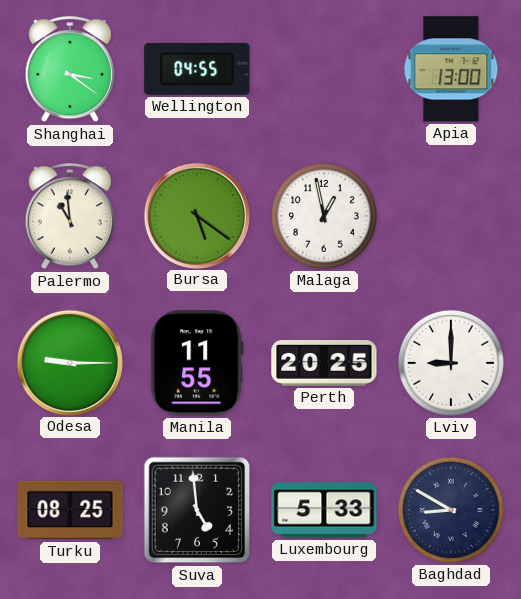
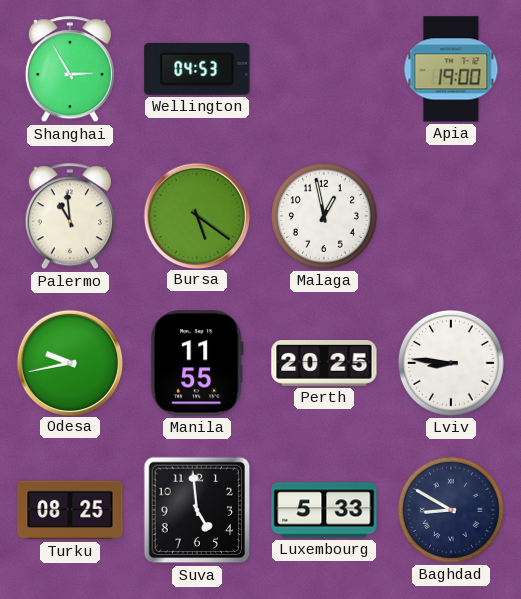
Shanghai: 3:21 -> 2:55 (70, 70)
Wellington: 04:55 -> 04:53 (197, 69)
Apia: 13:00 -> 19:00 (451, 69)
Odesa: 9:15 -> 9:43 (69, 362)
Lviv: 9:00 -> 8:46 (451, 363)
